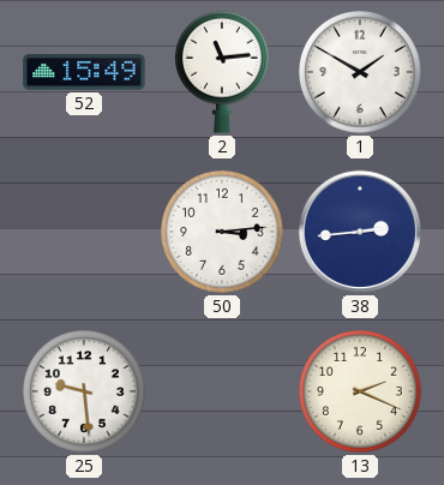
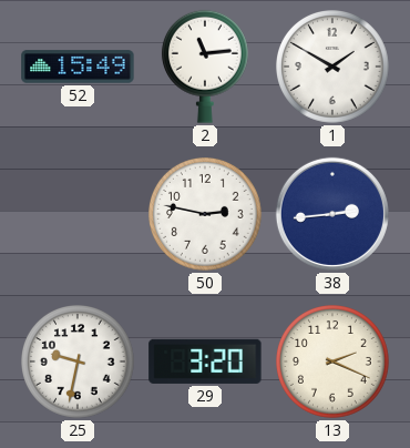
50: 3:14 -> 2:47 (206, 215)
25: 9:29 -> 9:32 (79, 363)
29: none -> 3:20 (205, 362)
